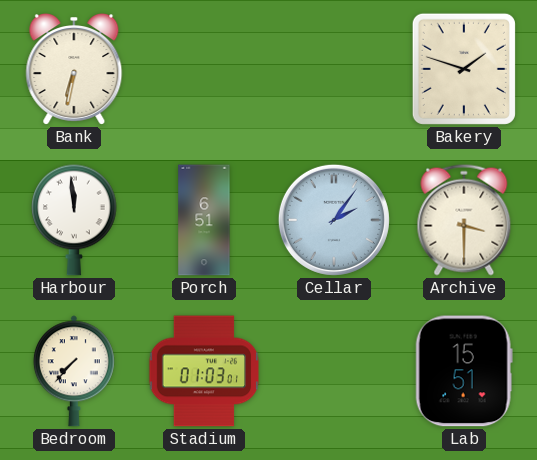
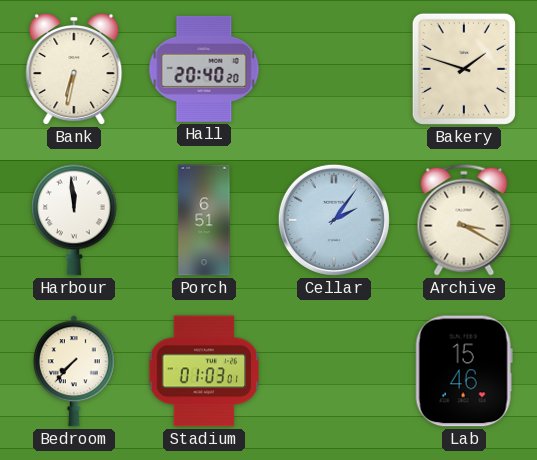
Hall: none -> 20:40 (204, 69)
Archive: 3:30 -> 3:20 (464, 220)
Lab: 15:51 -> 15:46 (464, 371)
